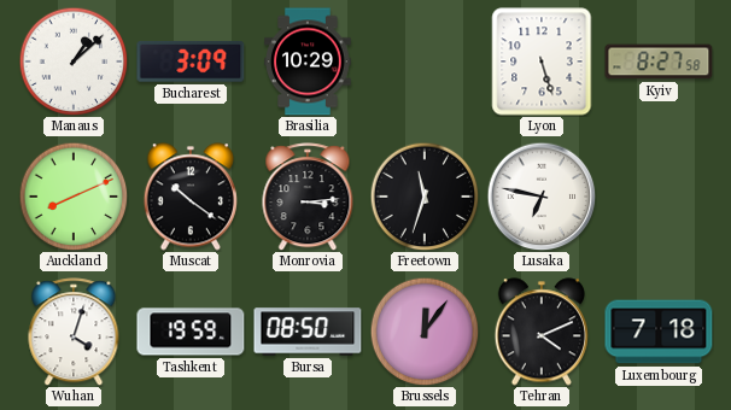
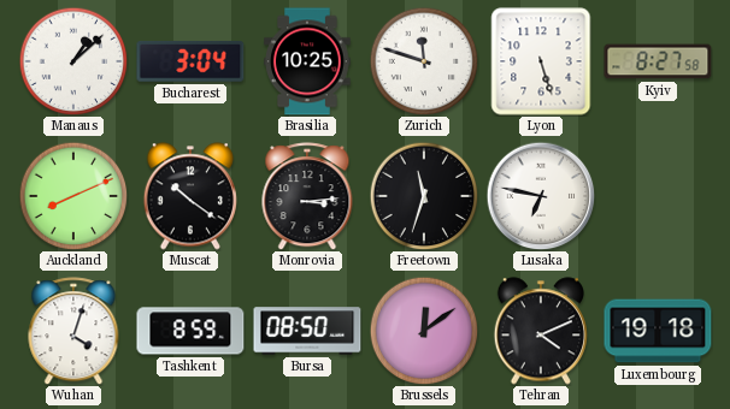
Bucharest: 3:09 -> 3:04 (190, 61)
Brasilia: 10:29 -> 10:25 (307, 61)
Zurich: none -> 11:48 (424, 61)
Tashkent: 19:59 -> 8:59 (190, 331)
Brussels: 12:06 -> 12:09 (424, 331)
Luxembourg: 7:18 -> 19:18 (658, 331)
